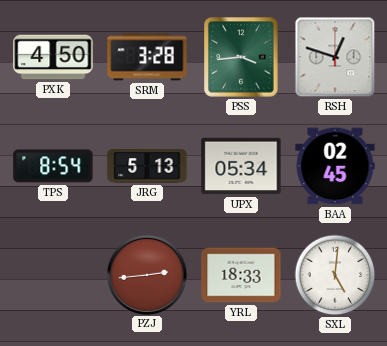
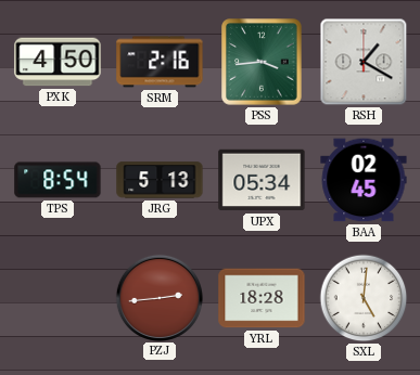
SRM: 3:28 -> 2:16 (160, 62)
RSH: 12:48 -> 1:20 (364, 62)
YRL: 18:33 -> 18:28 (262, 298)
